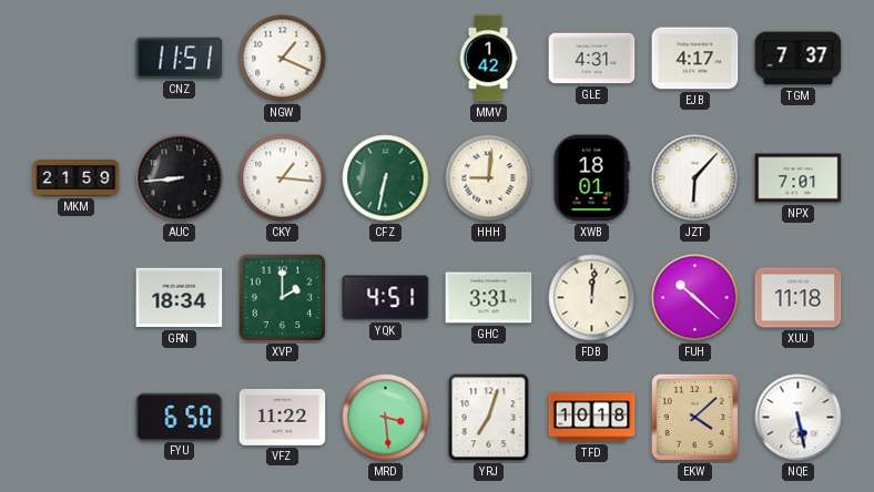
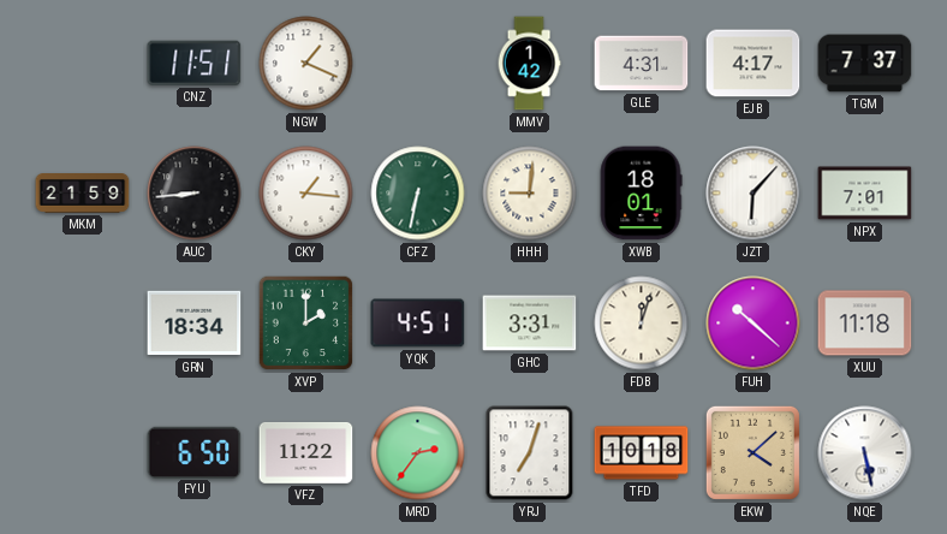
FDB: 12:01 -> 12:03 (642, 324)
MRD: 3:29 -> 2:36 (418, 453)
